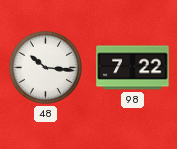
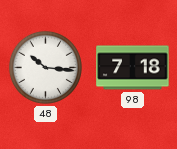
98: 7:22 -> 7:18 (133, 68)
